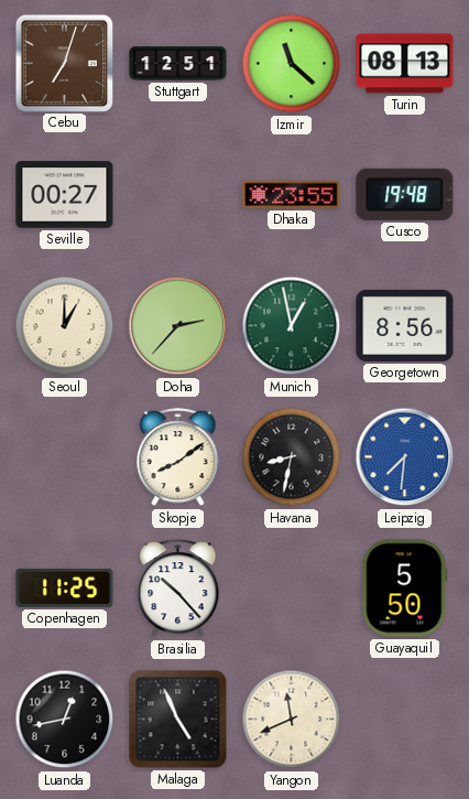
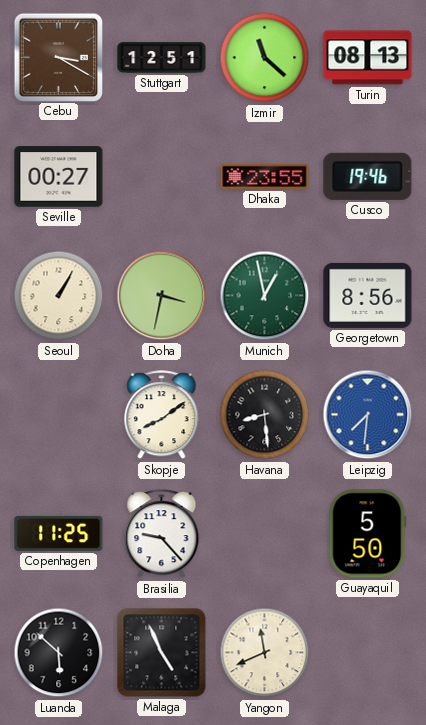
Cebu: 7:03 -> 3:20 (58, 57)
Cusco: 19:48 -> 19:46 (368, 176)
Seoul: 1:00 -> 1:05 (59, 296)
Doha: 2:37 -> 3:32 (162, 296)
Havana: 8:32 -> 8:29 (265, 415)
Brasilia: 10:23 -> 9:23 (162, 534)
Luanda: 12:43 -> 5:52 (59, 653)
